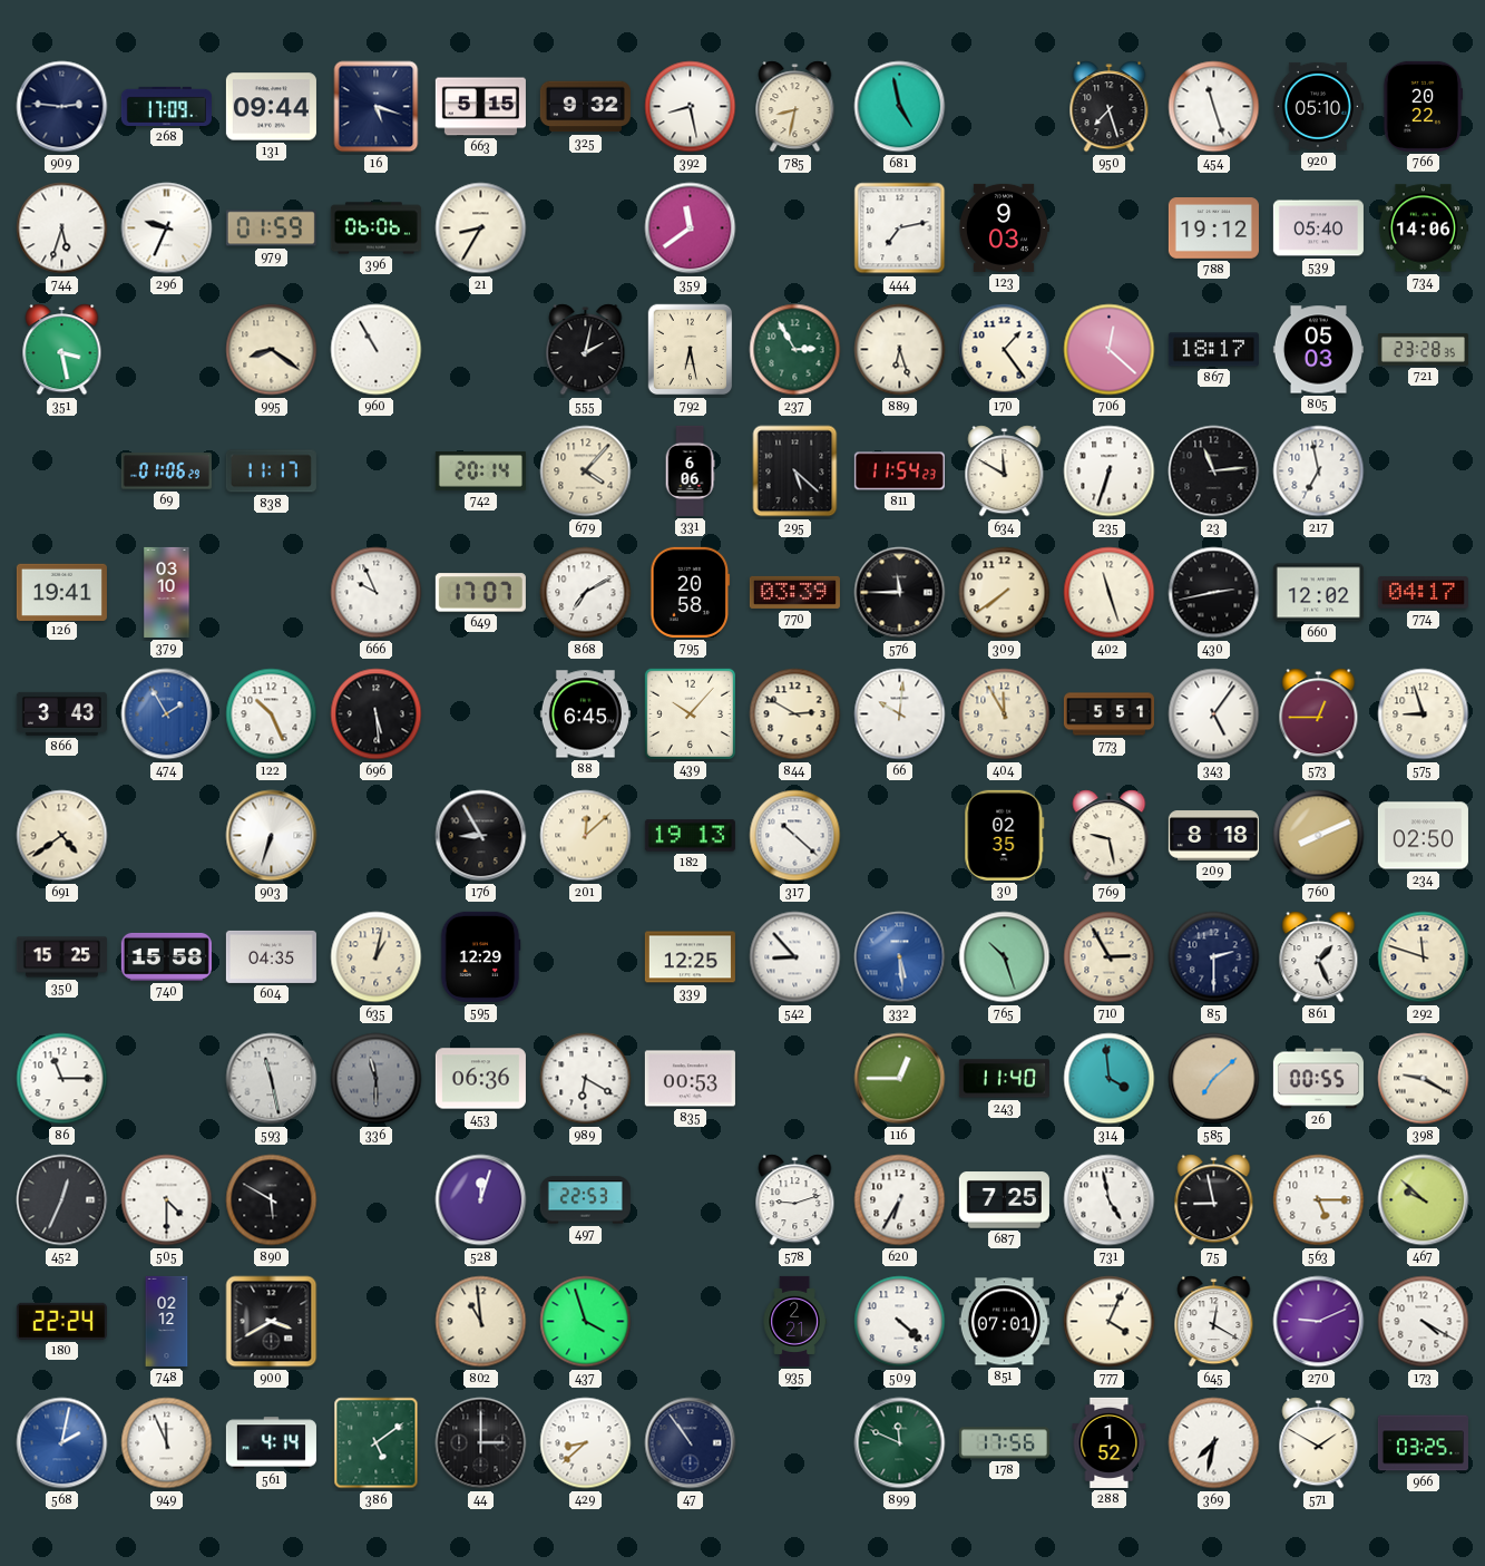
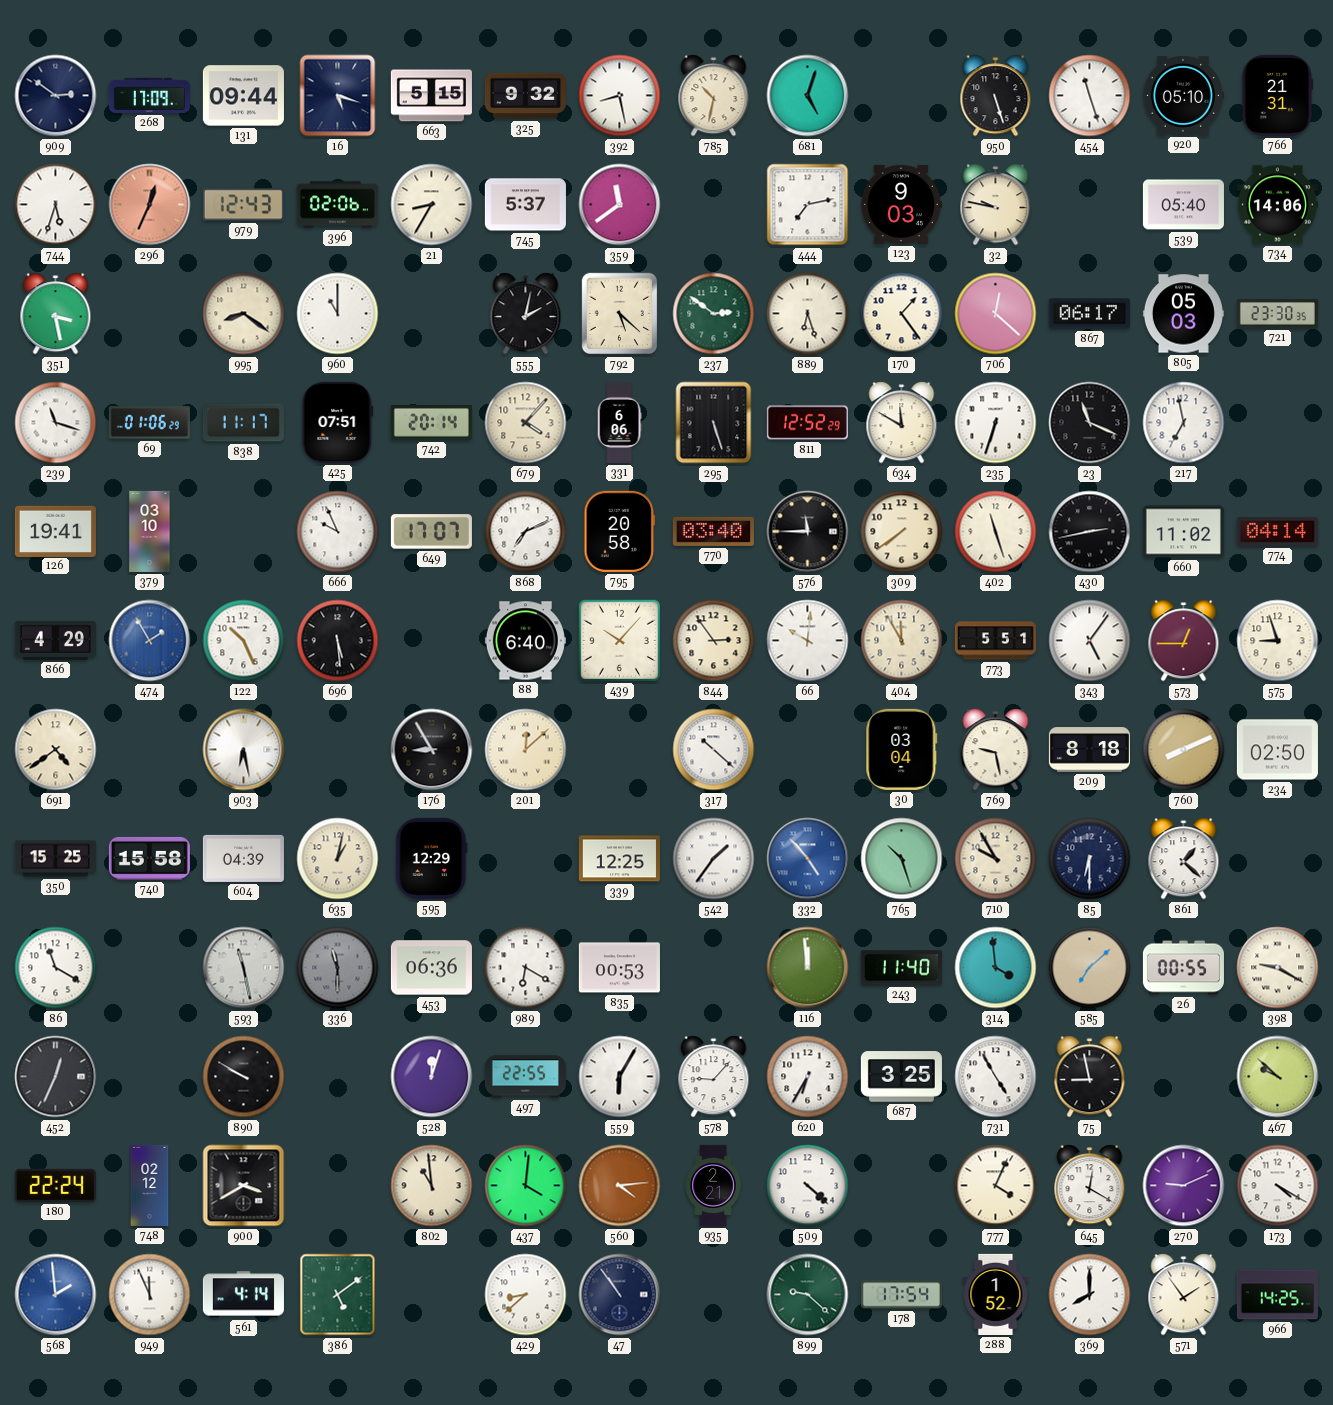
909: 2:46 -> 2:51 (56, 96)
785: 8:32 -> 10:32 (714, 96)
681: 4:58 -> 5:03 (808, 96)
950: 7:27 -> 5:27 (996, 96)
766: 20:22 -> 21:31 (1277, 95)
296: 9:34 -> 12:34 (150, 205)
296 dial: white -> salmon (150, 205)
979: 01:59 -> 12:43 (243, 205)
396: 06:06 -> 02:06 (337, 205)
745: none -> 5:37 (525, 205)
32: none -> 9:47 (996, 205)
788: 19:12 -> none (1213, 228)
960: 10:55 -> 11:00 (338, 314)
792: 6:28 -> 5:22 (620, 314)
237: 2:55 -> 2:51 (714, 314)
867: 18:17 -> 06:17 (1089, 314)
721: 23:28 -> 23:30 (1277, 314)
239: none -> 11:18 (56, 423)
425: none -> 07:51 (338, 422)
295: 5:22 -> 5:27 (714, 423)
811: 11:54 -> 12:52 (807, 423)
23: 11:14 -> 11:19 (1090, 423)
868: 7:10 -> 7:11 (526, 532)
770: 03:39 -> 03:40 (713, 531)
660: 12:02 -> 11:02 (1183, 532)
774: 04:17 -> 04:14 (1277, 532)
866: 3:43 -> 4:29 (55, 640)
88: 6:45 -> 6:40 (525, 641)
844: 2:50 -> 2:54 (714, 641)
903: 6:33 -> 6:28 (244, 750)
182: 19:13 -> none (690, 836)
30: 02:35 -> 03:04 (902, 749)
604: 04:35 -> 04:39 (243, 858)
542: 8:53 -> 1:36 (714, 859)
332: 5:29 -> 4:53 (808, 859)
710: 2:55 -> 9:55 (996, 859)
85: 2:30 -> 6:30 (1090, 859)
861: 1:26 -> 1:22 (1184, 859)
292: 11:48 -> none (1424, 957)
86: 11:15 -> 11:20 (56, 968)
116: 12:45 -> 11:59 (808, 968)
505: 4:30 -> none (167, 1200)
890: 5:50 -> 9:50 (244, 1077)
497: 22:53 -> 22:55 (525, 1077)
559: none -> 6:05 (620, 1077)
578: 9:12 -> 9:07 (714, 1077)
687: 7:25 -> 3:25 (901, 1077)
731: 4:58 -> 4:55 (996, 1077)
563: 5:15 -> none (1319, 1200)
437: 3:57 -> 4:01 (526, 1186)
560: none -> 4:14 (620, 1186)
851: 07:01 -> none (1004, 1322)
568: 2:02 -> 1:59 (56, 1295)
44: 3:00 -> none (481, 1443)
899: 11:49 -> 9:22 (808, 1295)
178: 17:56 -> 17:54 (901, 1295)
369: 7:32 -> 8:00 (1090, 1295)
571: 1:50 -> 1:54 (1184, 1295)
966: 03:25 -> 14:25 (1277, 1295)
